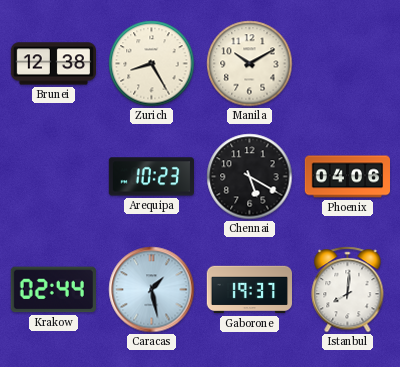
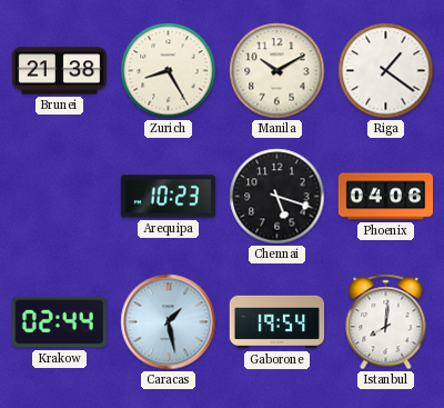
Brunei: 12:38 -> 21:38 (59, 71)
Riga: none -> 1:21 (386, 71)
Chennai: 5:20 -> 5:18 (277, 197)
Gaborone: 19:37 -> 19:54 (276, 322)
